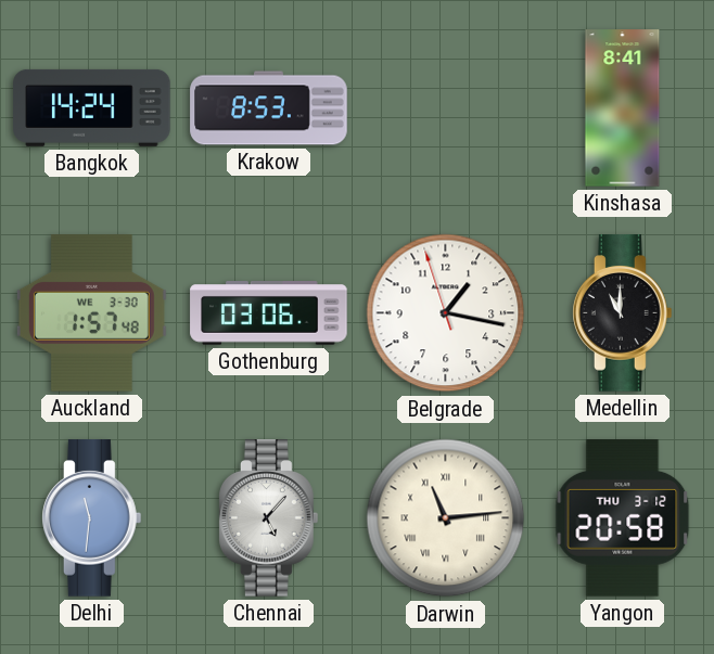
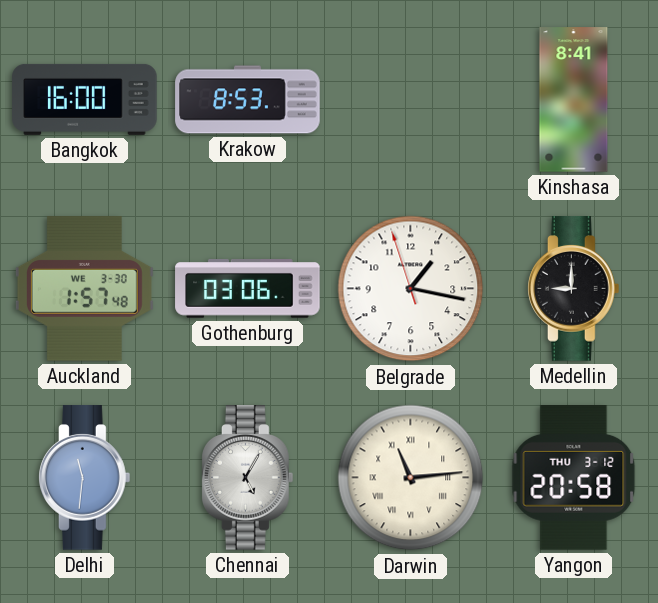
Bangkok: 14:24 -> 16:00 (85, 99)
Medellin: 11:00 -> 9:00 (574, 289)
Chennai: 5:07 -> 5:05 (248, 478)
